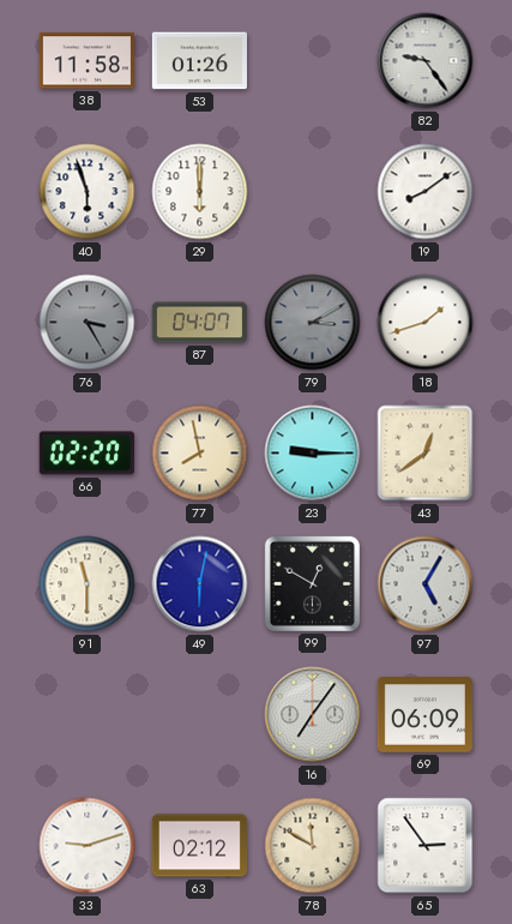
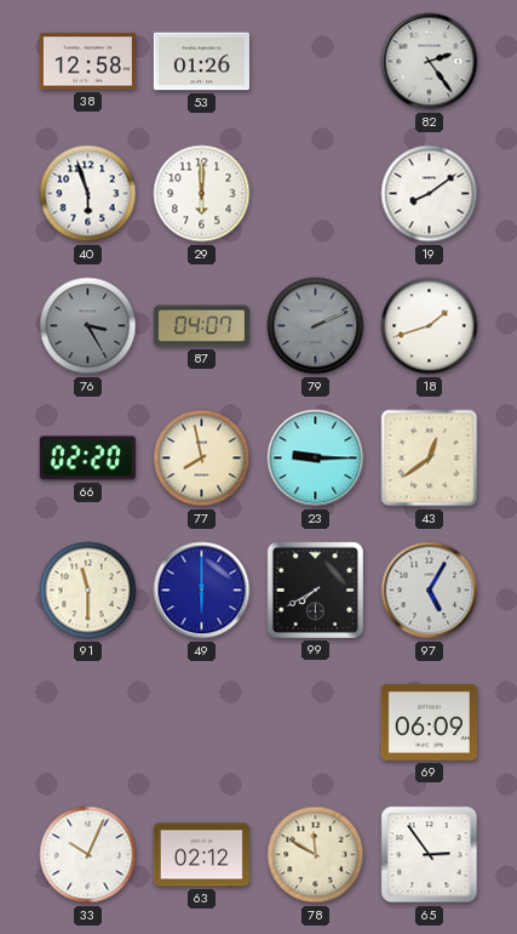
38: 11:58 -> 12:58 (87, 62)
82: 9:24 -> 2:24 (430, 62)
79: 3:10 -> 2:11 (316, 326)
49: 6:02 -> 6:00 (202, 591)
99: 12:50 -> 7:40 (315, 590)
16: 7:06 -> none (313, 715)
33: 9:12 -> 10:04 (88, 855)
